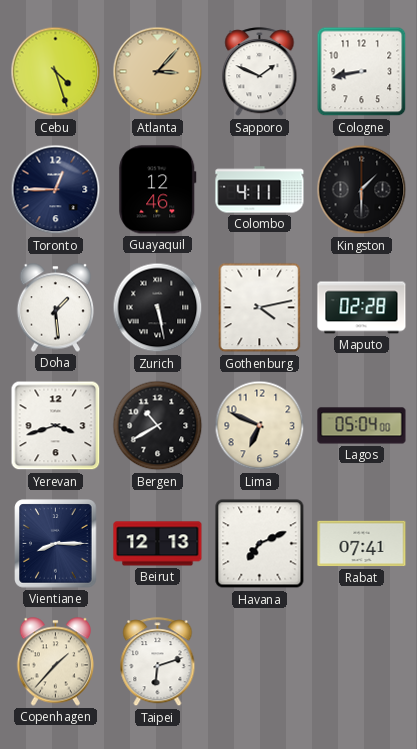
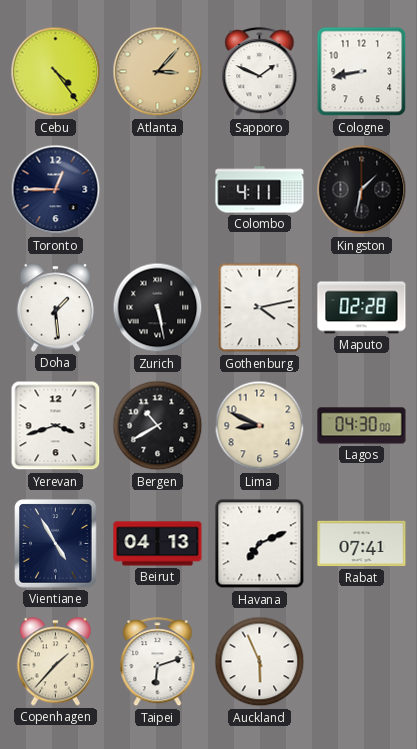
Cebu: 4:27 -> 4:24 (56, 72)
Guayaquil: 12:46 -> none (158, 190)
Kingston: 1:30 -> 1:32 (362, 190)
Lima: 6:49 -> 8:49 (260, 426)
Lagos: 05:04 -> 04:30 (362, 426)
Vientiane: 8:15 -> 4:55 (56, 544)
Beirut: 12:13 -> 04:13 (158, 544)
Auckland: none -> 5:56 (260, 662)
